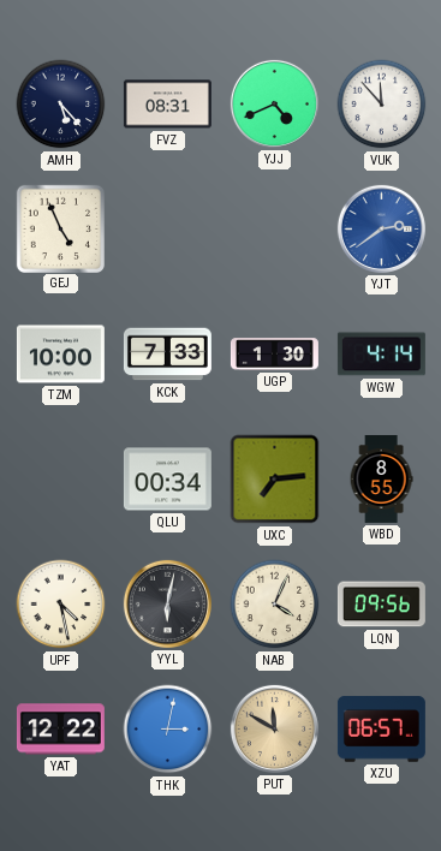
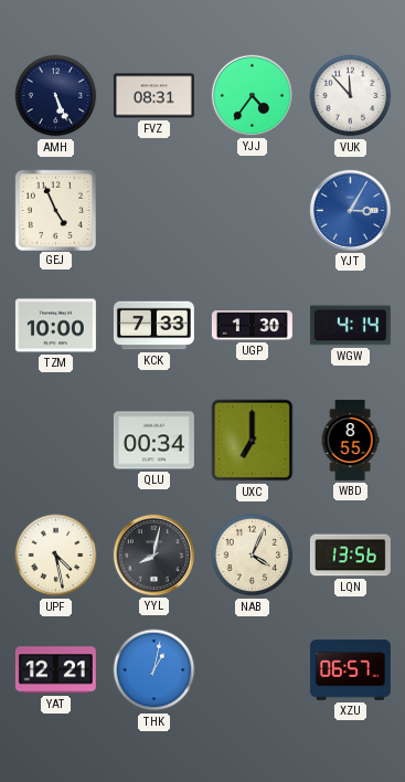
AMH: 5:23 -> 5:26 (56, 96)
YJJ: 4:41 -> 4:36 (252, 95)
YJT: 2:39 -> 3:05 (350, 210)
UXC: 7:14 -> 7:00 (253, 441)
YYL: 6:02 -> 8:02 (153, 554)
LQN: 09:56 -> 13:56 (350, 556)
YAT: 12:22 -> 12:21 (55, 670)
THK: 3:02 -> 1:02 (154, 670)
PUT: 11:50 -> none (274, 728)
